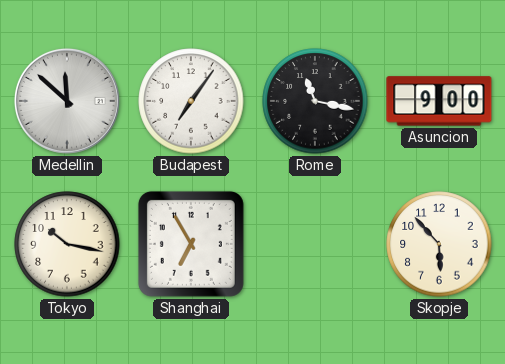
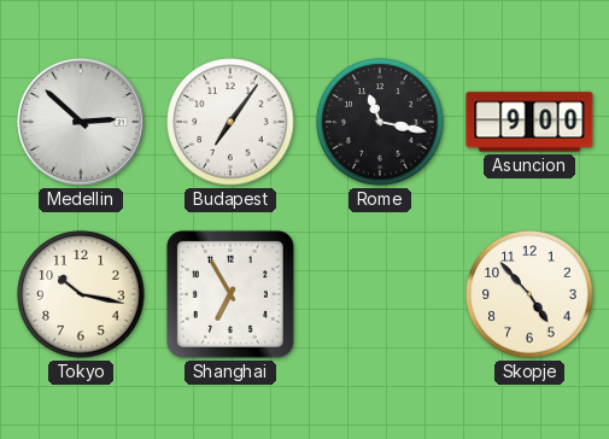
Medellin: 11:52 -> 2:52 (81, 122)
Skopje: 5:53 -> 4:53 (529, 294)
